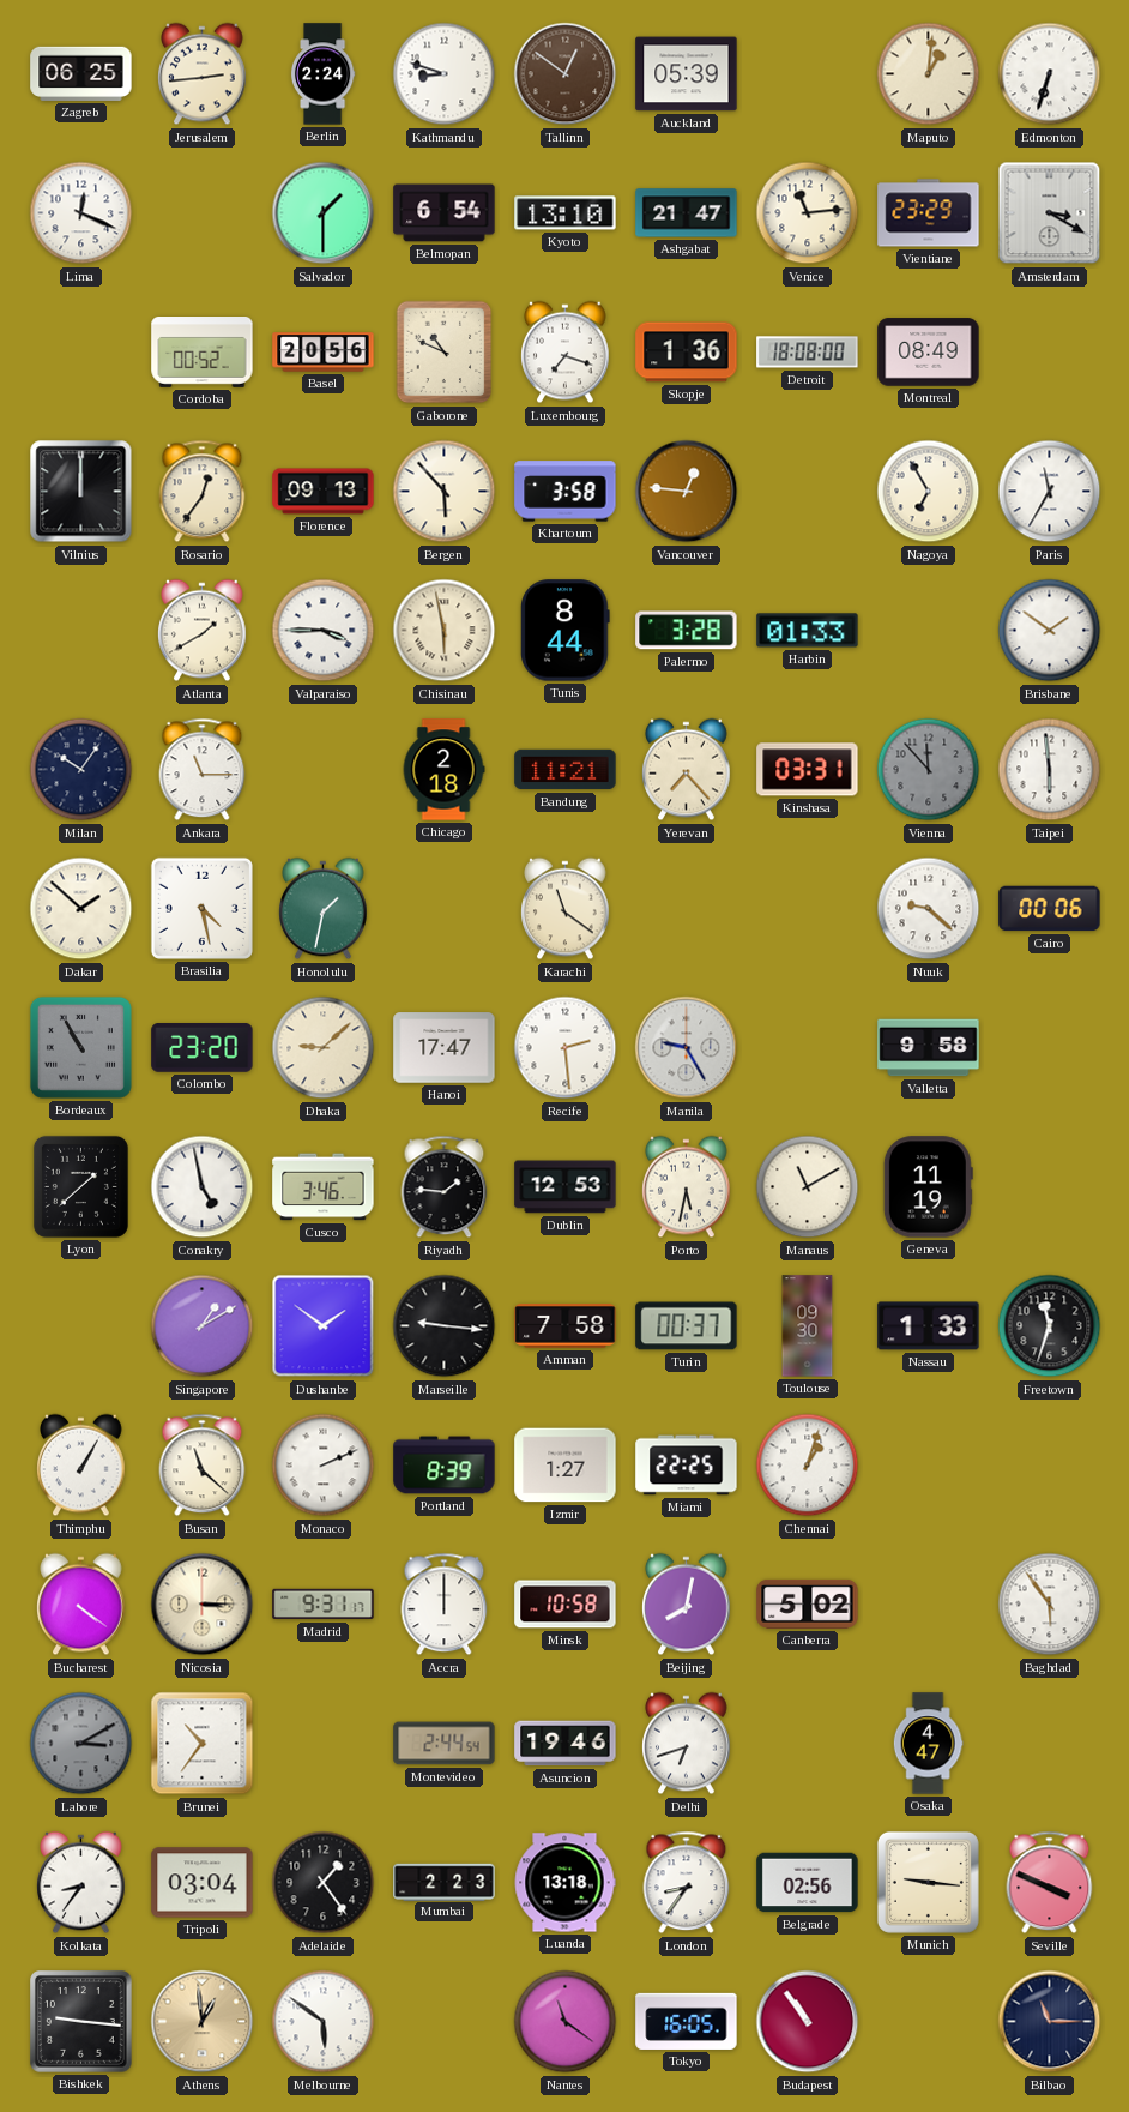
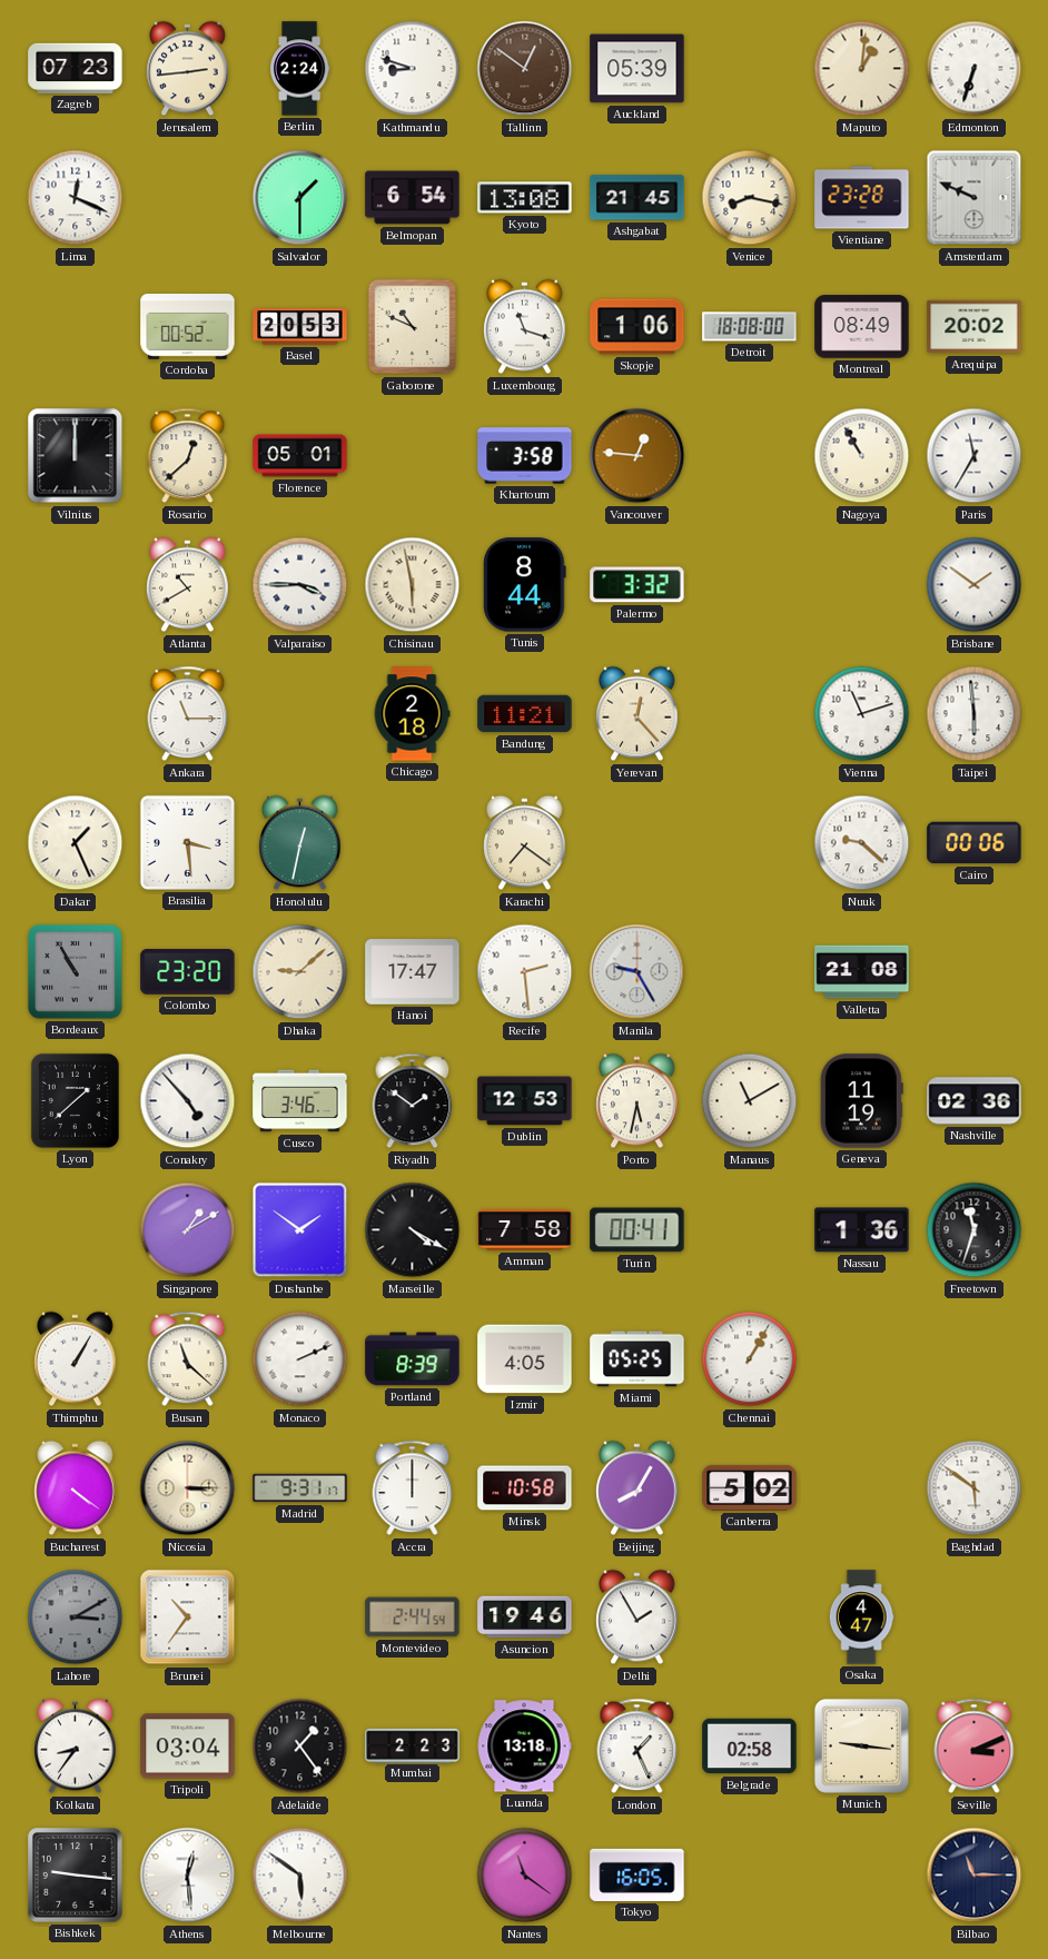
Zagreb: 06:25 -> 07:23 (76, 68)
Kyoto: 13:10 -> 13:08 (525, 198)
Ashgabat: 21:47 -> 21:45 (637, 198)
Venice: 11:14 -> 8:17 (750, 198)
Vientiane: 23:29 -> 23:28 (862, 198)
Amsterdam: 3:20 -> 9:49 (975, 198)
Basel: 20:56 -> 20:53 (300, 327)
Luxembourg: 7:18 -> 11:18 (525, 327)
Skopje: 1:36 -> 1:06 (637, 327)
Arequipa: none -> 20:02 (975, 327)
Rosario: 12:36 -> 12:38 (188, 456)
Florence: 09:13 -> 05:01 (300, 456)
Bergen: 5:53 -> none (445, 492)
Nagoya: 6:55 -> 10:55 (862, 456)
Atlanta: 1:40 -> 10:40 (188, 585)
Palermo: 3:28 -> 3:32 (637, 585)
Harbin: 01:33 -> none (808, 631)
Milan: 10:06 -> none (81, 770)
Yerevan: 7:23 -> 12:23 (637, 714)
Kinshasa: 03:31 -> none (808, 770)
Vienna: 11:53 -> 11:12 (862, 714)
Vienna dial: grey -> white (862, 714)
Dakar: 1:52 -> 1:26 (76, 843)
Brasilia: 4:28 -> 3:29 (187, 842)
Honolulu: 1:32 -> 12:32 (300, 843)
Karachi: 11:21 -> 7:21 (525, 843)
Valletta: 9:58 -> 21:08 (862, 972)
Conakry: 4:58 -> 4:53 (188, 1101)
Riyadh: 1:46 -> 1:51 (413, 1101)
Nashville: none -> 02:36 (975, 1101)
Marseille: 9:16 -> 4:20 (413, 1230)
Turin: 00:37 -> 00:41 (637, 1230)
Toulouse: 09:30 -> none (808, 1326)
Nassau: 1:33 -> 1:36 (862, 1230)
Izmir: 1:27 -> 4:05 (525, 1359)
Miami: 22:25 -> 05:25 (637, 1359)
Chennai: 1:03 -> 1:05 (750, 1359)
Beijing: 8:02 -> 8:05 (637, 1488)
Baghdad: 5:54 -> 5:51 (975, 1488)
Delhi: 6:42 -> 1:55 (637, 1617)
London: 8:36 -> 1:26 (637, 1747)
Belgrade: 02:56 -> 02:58 (750, 1747)
Seville: 3:49 -> 3:11 (975, 1747)
Athens: 12:59 -> 12:29 (188, 1876)
Athens dial: champagne -> white (188, 1876)
Budapest: 10:54 -> none (808, 2022)
